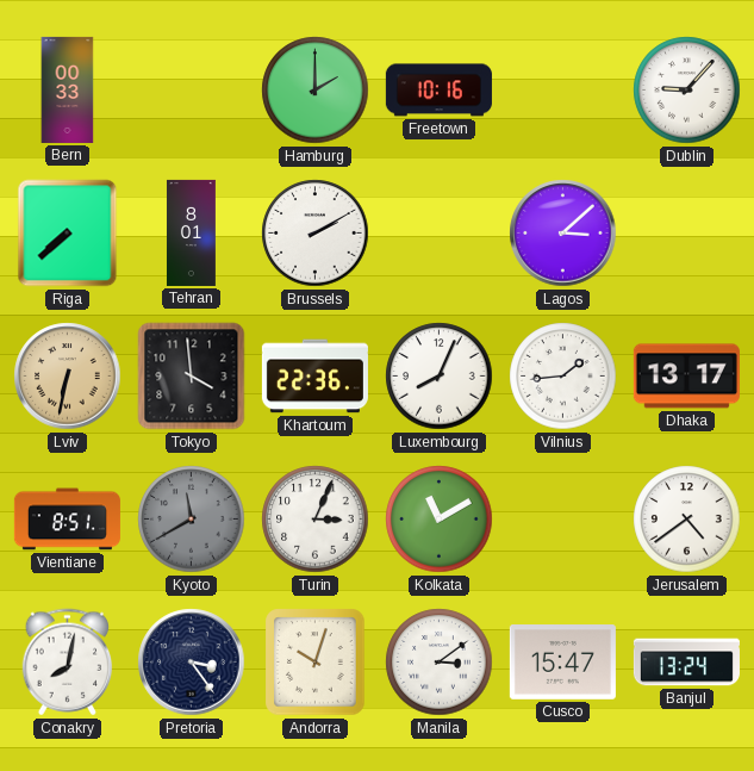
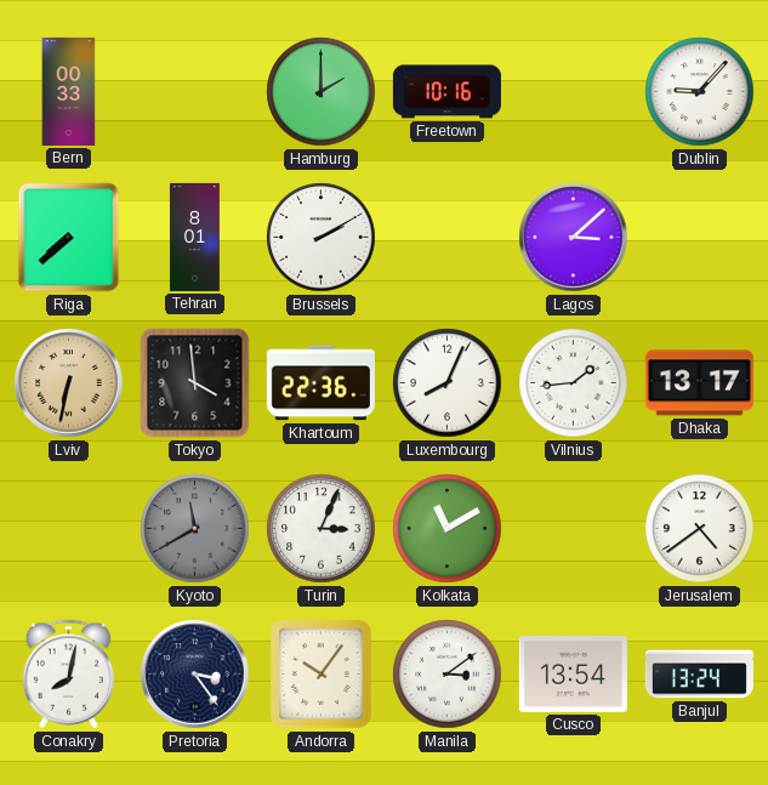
Vientiane: 8:51 -> none (67, 520)
Andorra: 10:03 -> 10:06 (322, 675)
Cusco: 15:47 -> 13:54 (573, 675)
